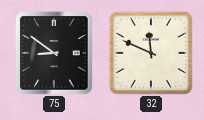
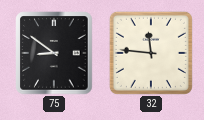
32: 11:49 -> 11:46 (151, 53)
